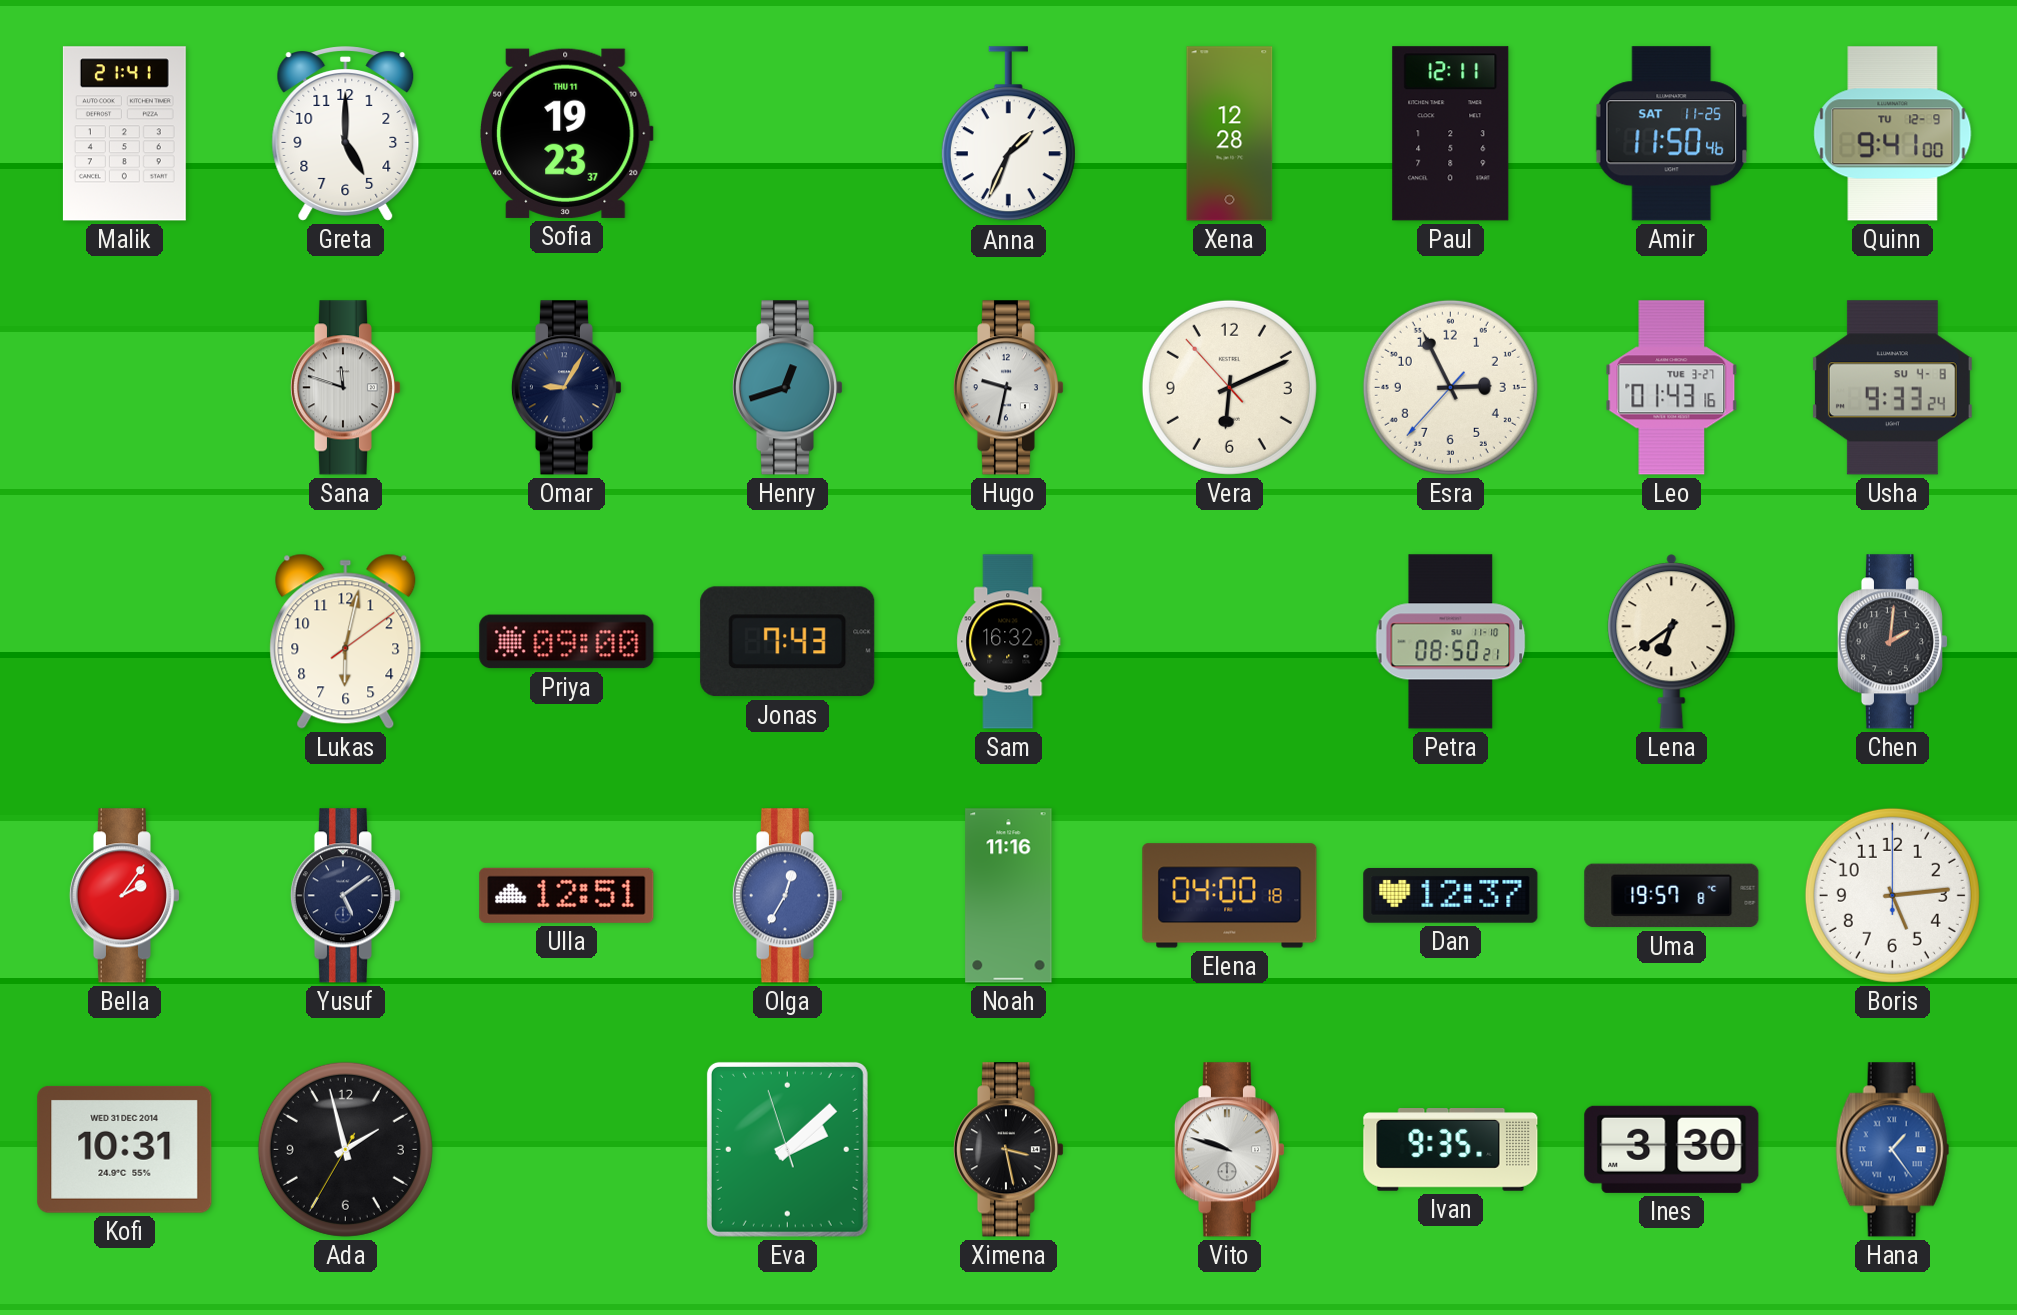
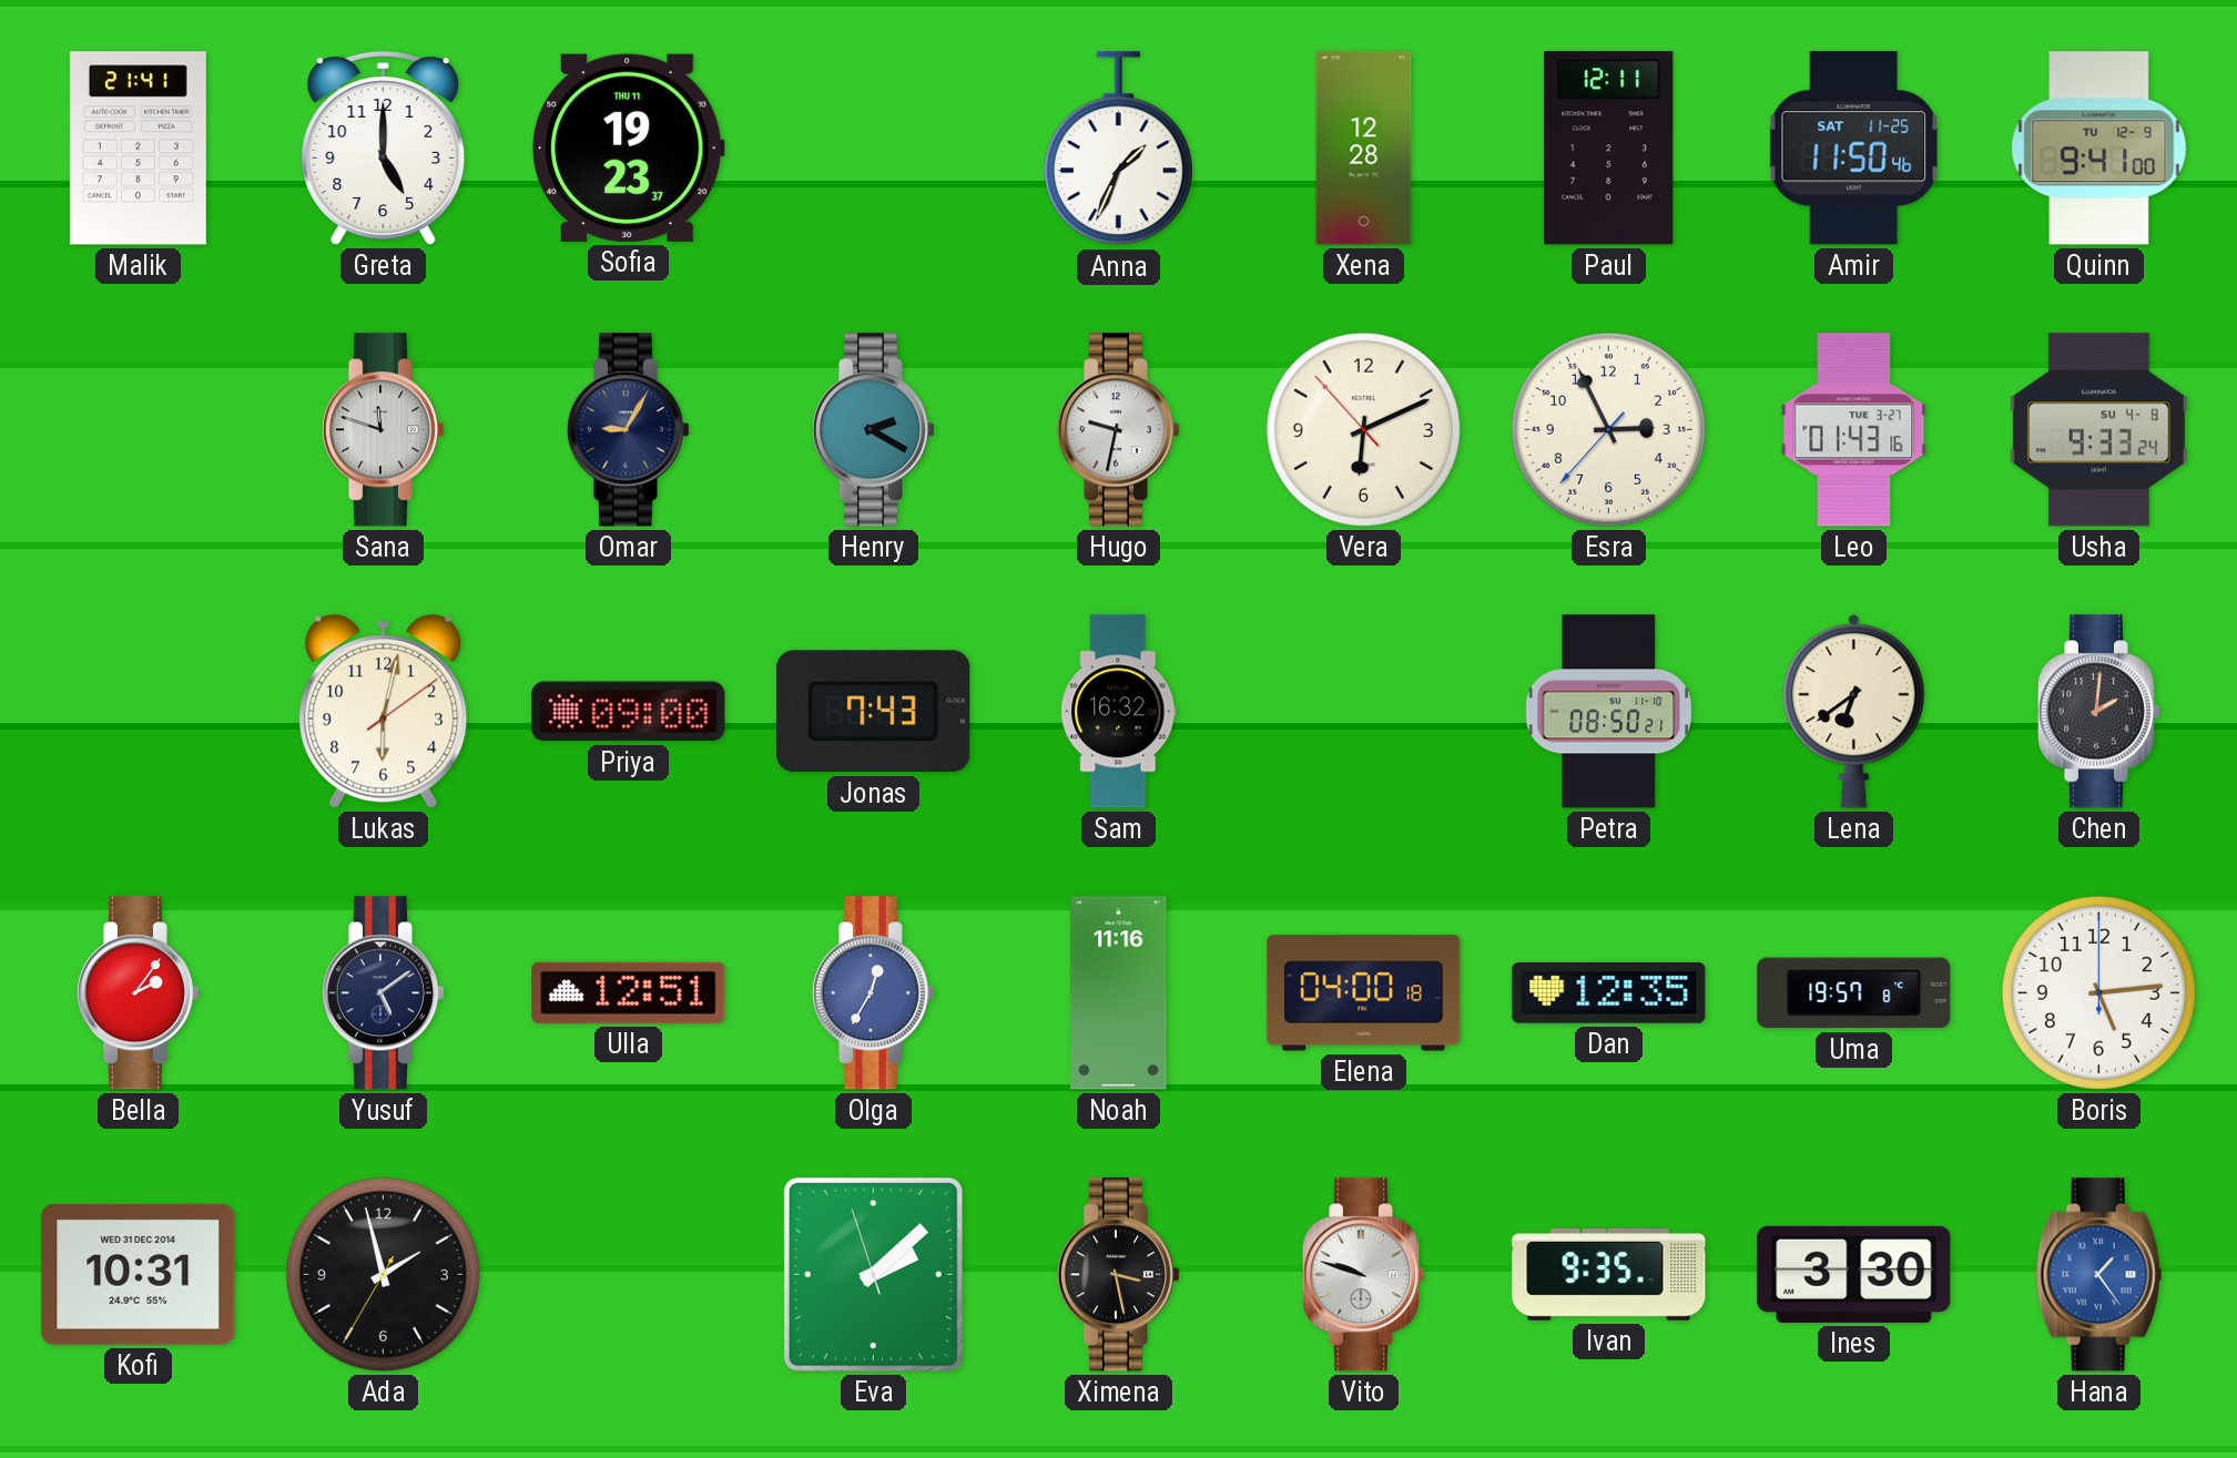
Henry: 12:42 -> 2:20 (873, 430)
Dan: 12:37 -> 12:35 (1609, 992)
